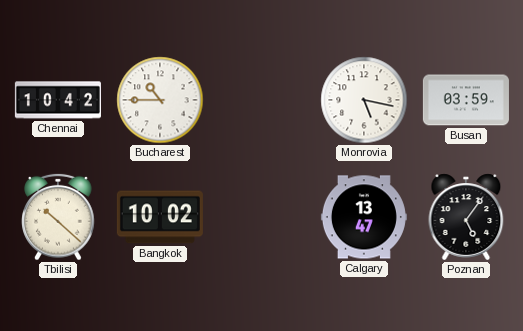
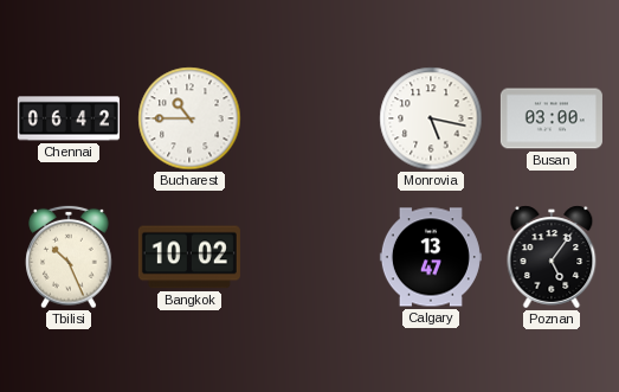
Chennai: 10:42 -> 06:42 (69, 118)
Busan: 03:59 -> 03:00 (552, 118)
Tbilisi: 10:22 -> 10:26 (69, 257)
